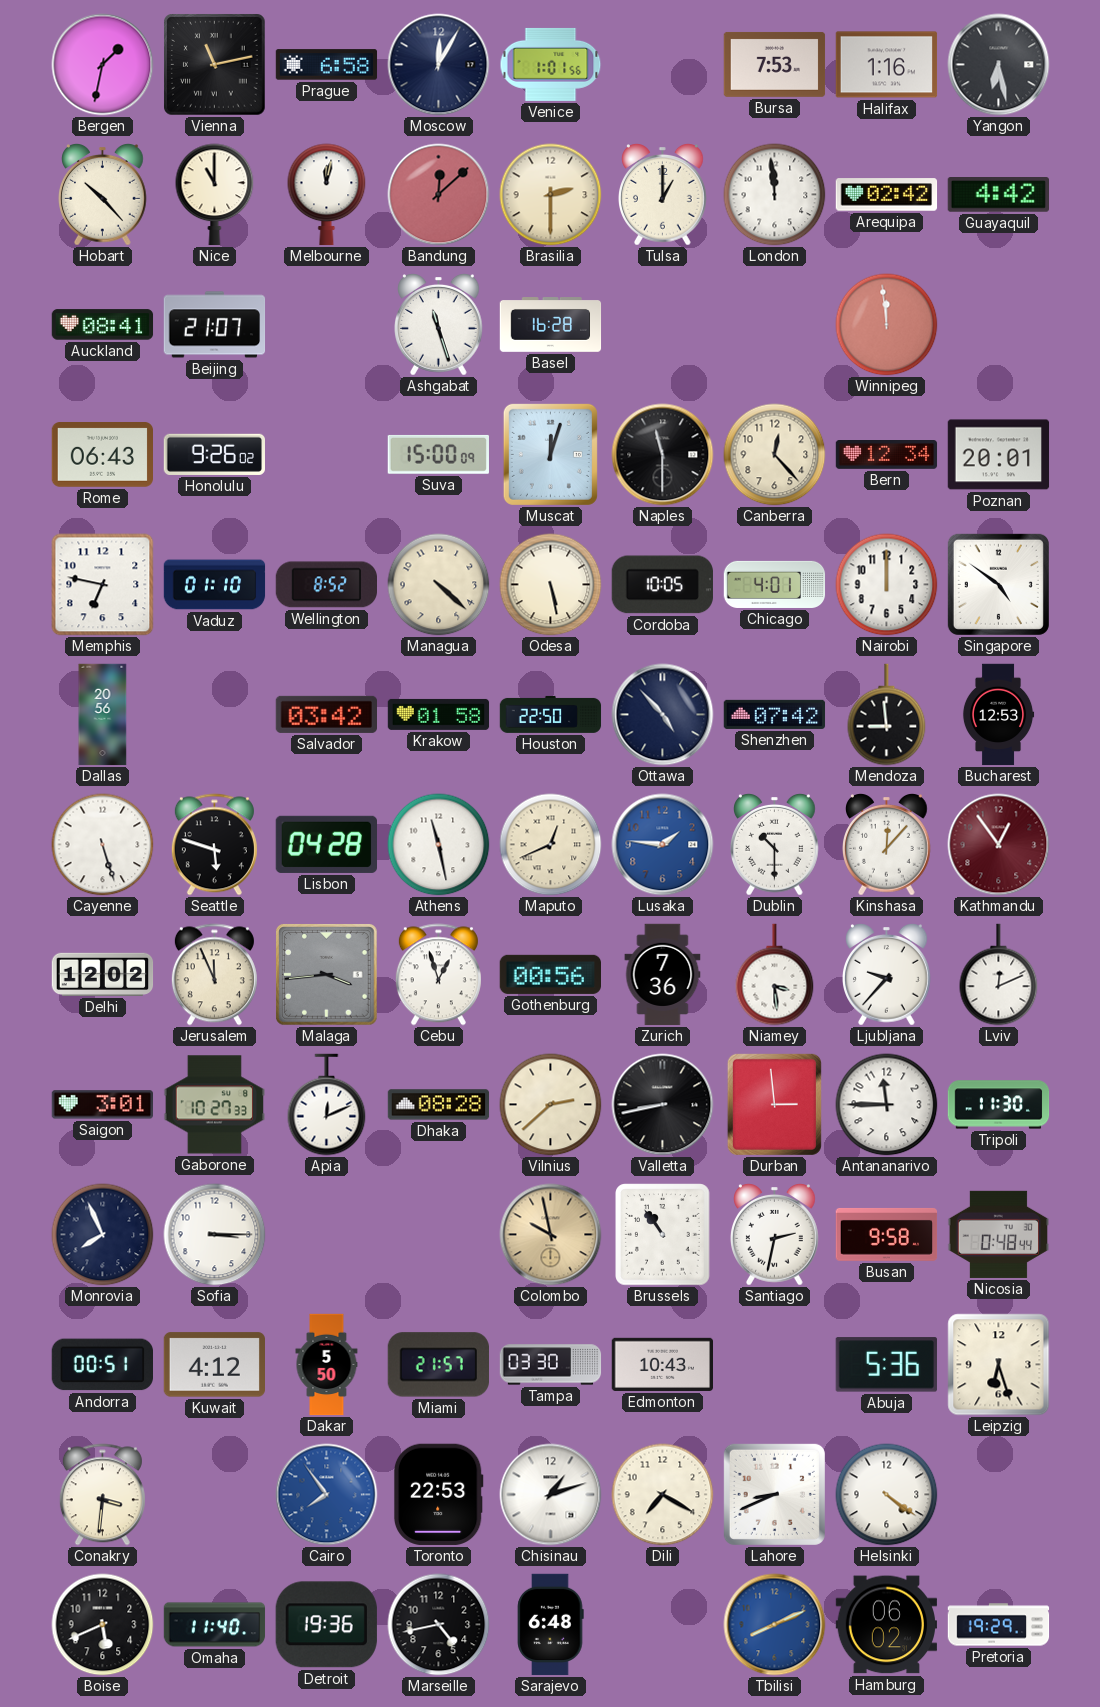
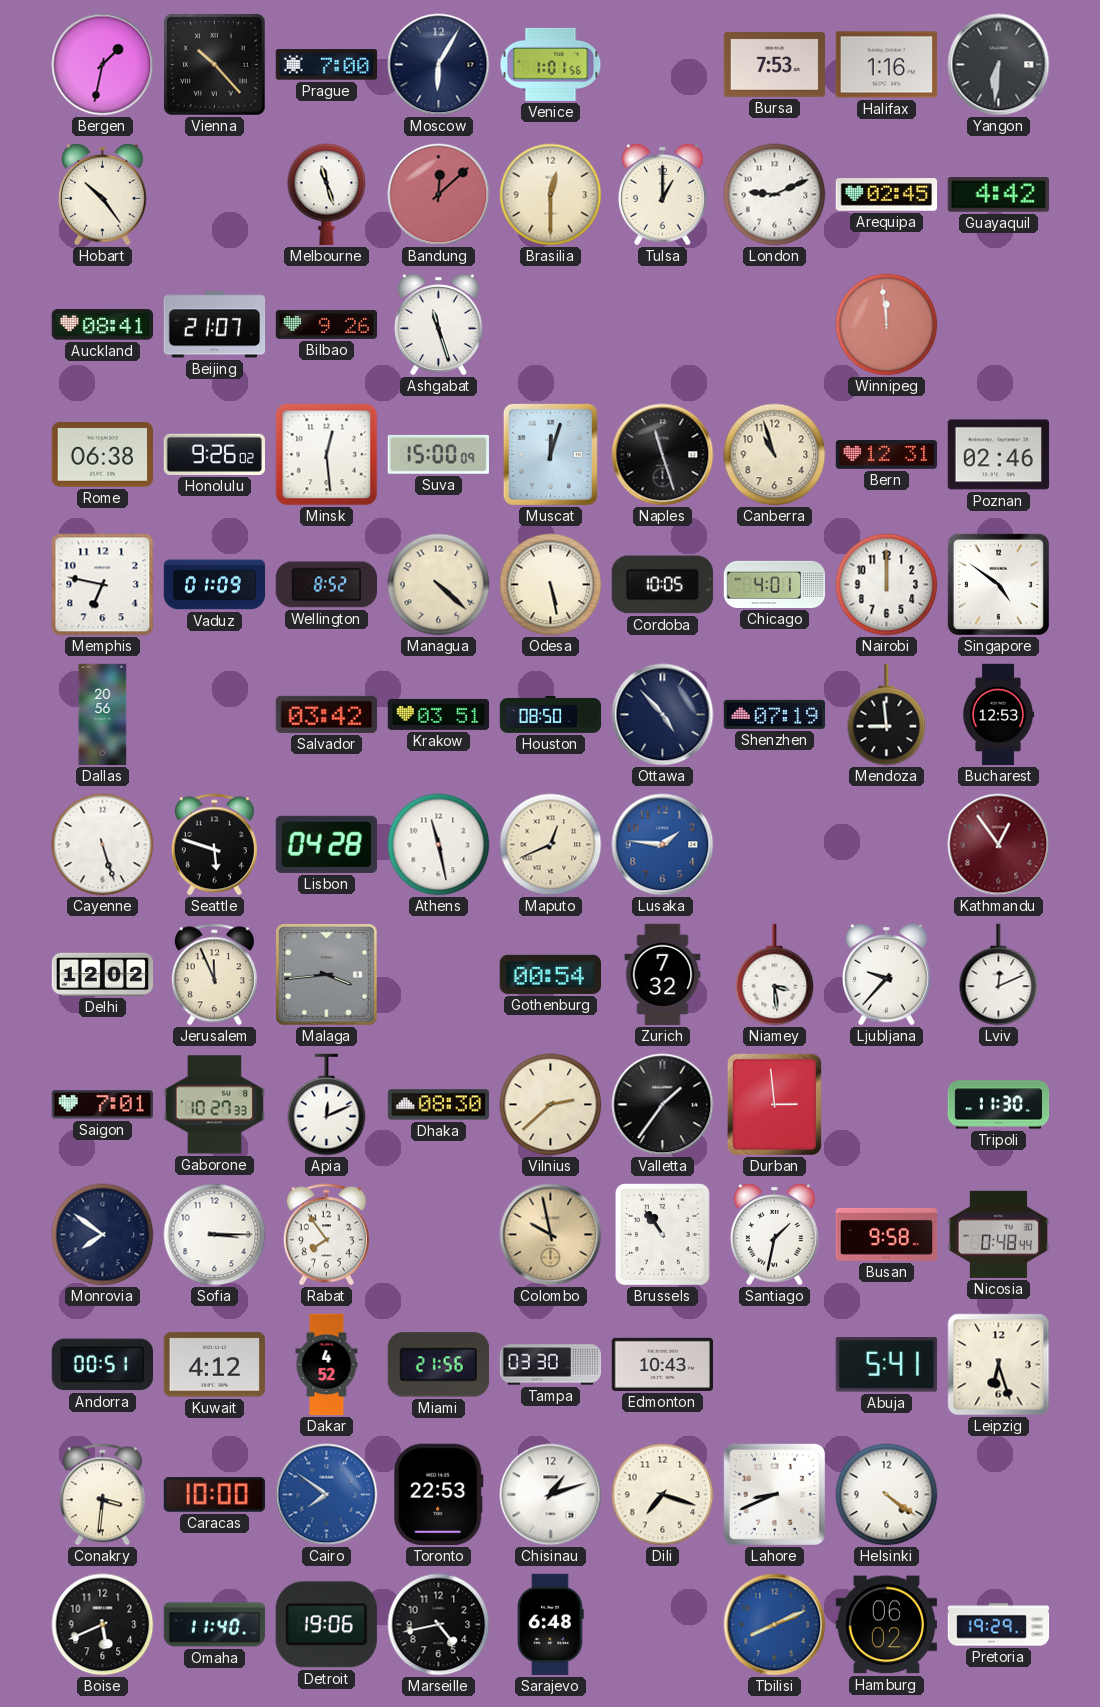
Vienna: 11:13 -> 10:23 (215, 65)
Prague: 6:58 -> 7:00 (327, 65)
Moscow: 12:05 -> 6:05 (439, 65)
Yangon: 6:28 -> 6:31 (999, 65)
Hobart: 10:23 -> 10:24 (103, 195)
Nice: 11:00 -> none (215, 195)
Melbourne: 12:02 -> 11:27 (327, 195)
Brasilia: 2:30 -> 12:30 (551, 195)
London: 11:59 -> 9:11 (775, 195)
Arequipa: 02:42 -> 02:45 (887, 195)
Bilbao: none -> 9:26 (327, 324)
Basel: 16:28 -> none (551, 325)
Rome: 06:43 -> 06:38 (102, 455)
Minsk: none -> 12:29 (327, 455)
Naples: 11:30 -> 11:27 (663, 455)
Canberra: 12:23 -> 10:57 (775, 455)
Bern: 12:34 -> 12:31 (887, 455)
Poznan: 20:01 -> 02:46 (999, 455)
Vaduz: 01:10 -> 01:09 (215, 585)
Krakow: 01:58 -> 03:51 (439, 714)
Houston: 22:50 -> 08:50 (551, 714)
Shenzhen: 07:42 -> 07:19 (775, 714)
Dublin: 10:30 -> none (775, 845)
Kinshasa: 12:07 -> none (887, 845)
Cebu: 12:57 -> none (438, 975)
Gothenburg: 00:56 -> 00:54 (550, 974)
Zurich: 7:36 -> 7:32 (663, 975)
Saigon: 3:01 -> 7:01 (102, 1105)
Dhaka: 08:28 -> 08:30 (439, 1105)
Valletta: 8:43 -> 1:36 (663, 1105)
Antananarivo: 11:45 -> none (887, 1105)
Monrovia: 7:56 -> 7:51 (103, 1235)
Rabat: none -> 7:54 (326, 1235)
Santiago: 2:32 -> 1:32 (775, 1235)
Dakar: 5:50 -> 4:52 (327, 1365)
Miami: 21:57 -> 21:56 (438, 1365)
Abuja: 5:36 -> 5:41 (886, 1365)
Caracas: none -> 10:00 (215, 1495)
Cairo: 7:54 -> 7:51 (327, 1495)
Dili: 7:20 -> 7:18 (663, 1495)
Detroit: 19:36 -> 19:06 (326, 1625)
